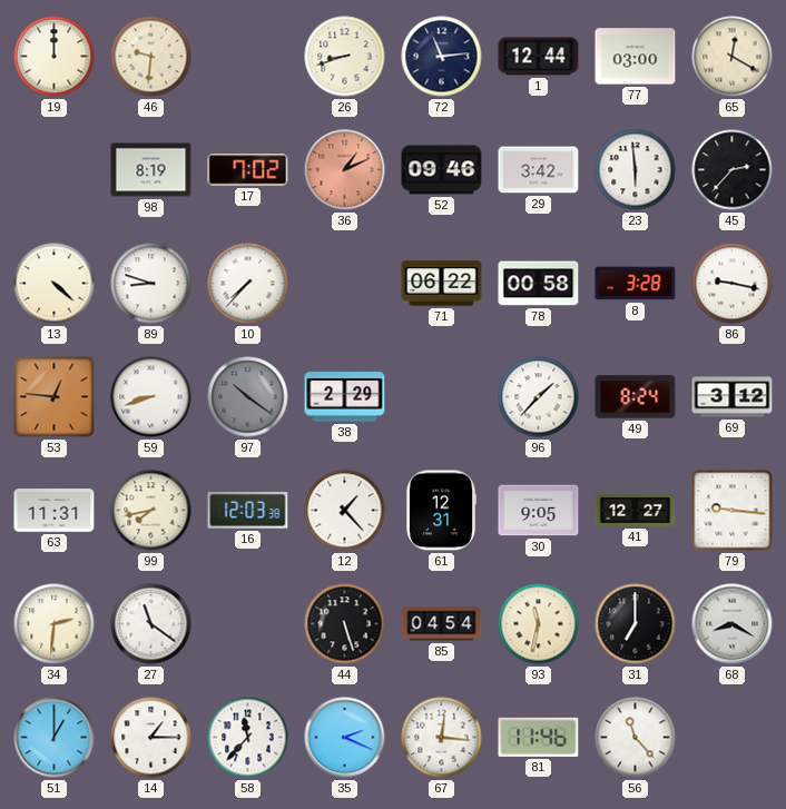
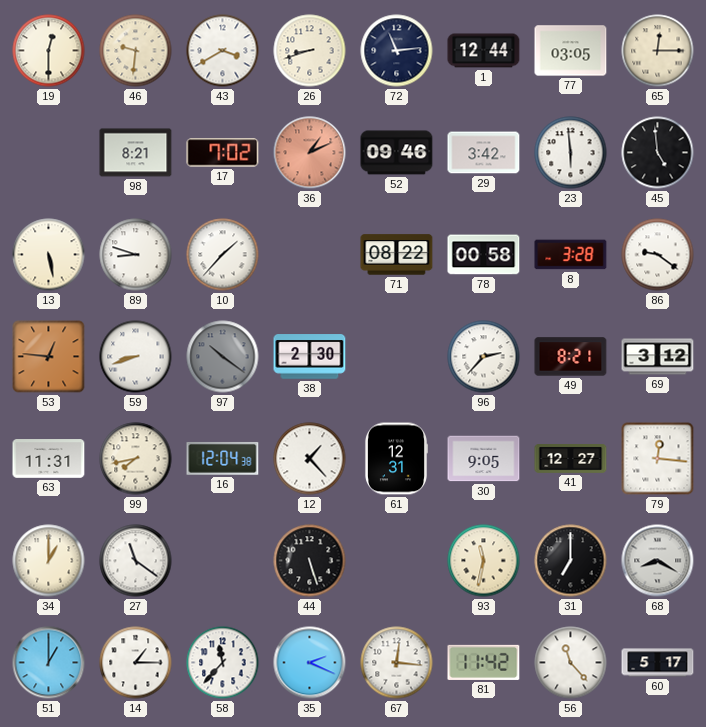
19: 12:00 -> 12:30 (49, 51)
43: none -> 3:40 (223, 51)
77: 03:00 -> 03:05 (571, 51)
65: 12:20 -> 12:15 (658, 51)
98: 8:19 -> 8:21 (136, 153)
45: 2:37 -> 4:59 (658, 153)
13: 4:22 -> 5:28 (49, 255)
10: 7:37 -> 1:37 (223, 255)
71: 06:22 -> 08:22 (397, 255)
86: 9:17 -> 9:21 (658, 255)
38: 2:29 -> 2:30 (310, 357)
96: 1:37 -> 2:37 (484, 357)
49: 8:24 -> 8:21 (571, 357)
16: 12:03 -> 12:04 (223, 458)
79: 9:16 -> 12:16 (658, 459)
34: 2:31 -> 1:00 (49, 561)
85: 04:54 -> none (442, 624)
81: 11:46 -> 11:42 (484, 662)
60: none -> 5:17 (658, 663)
